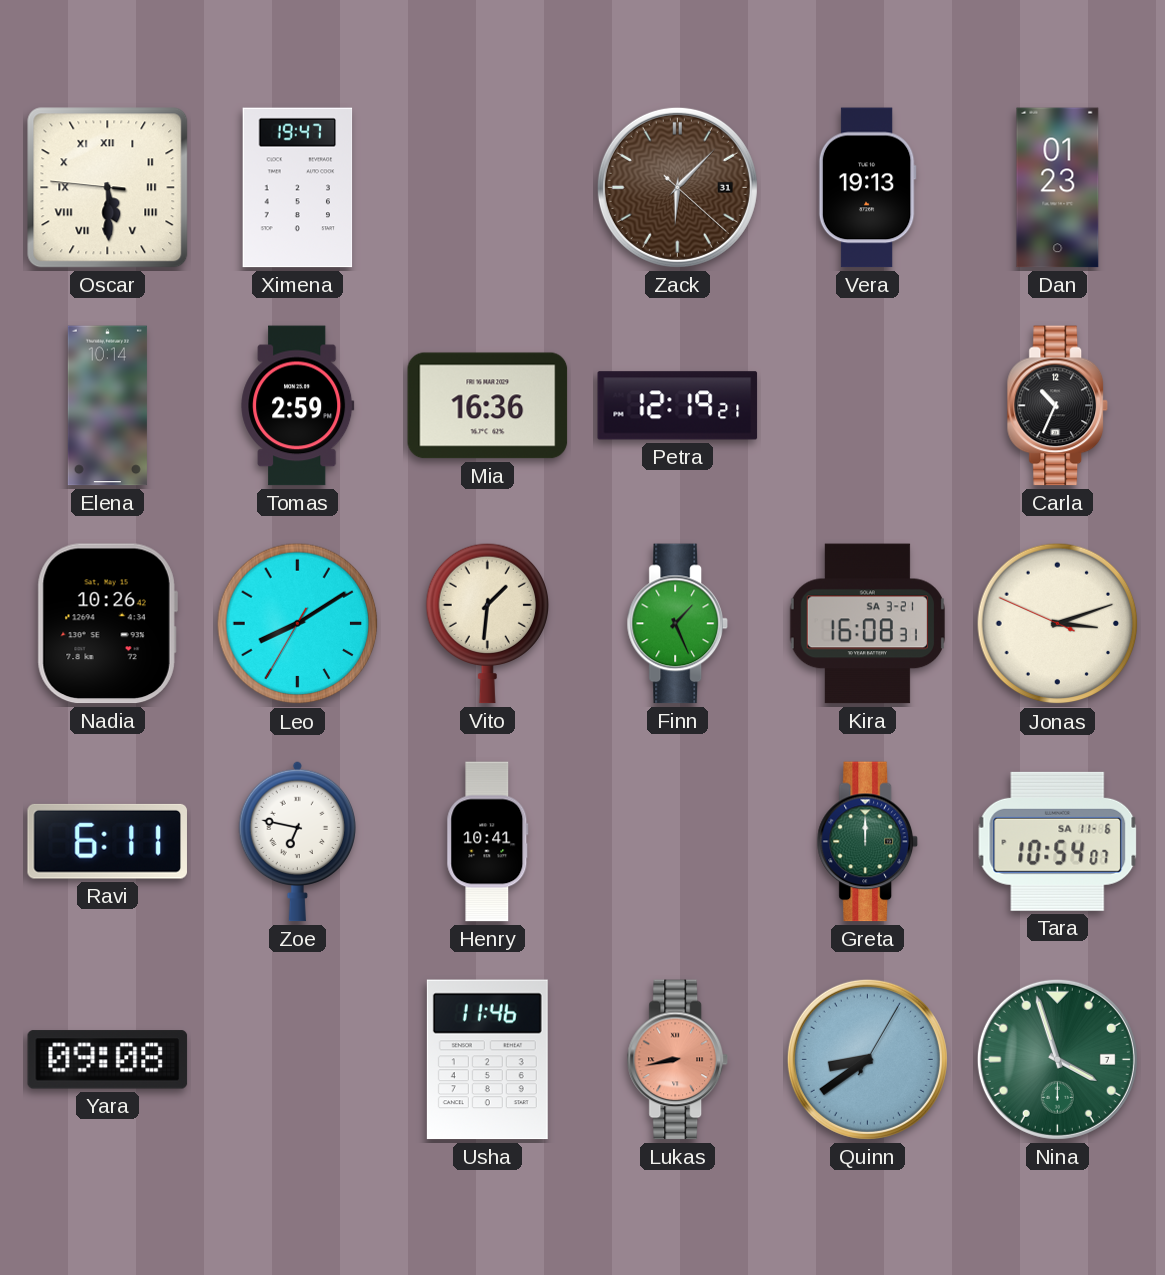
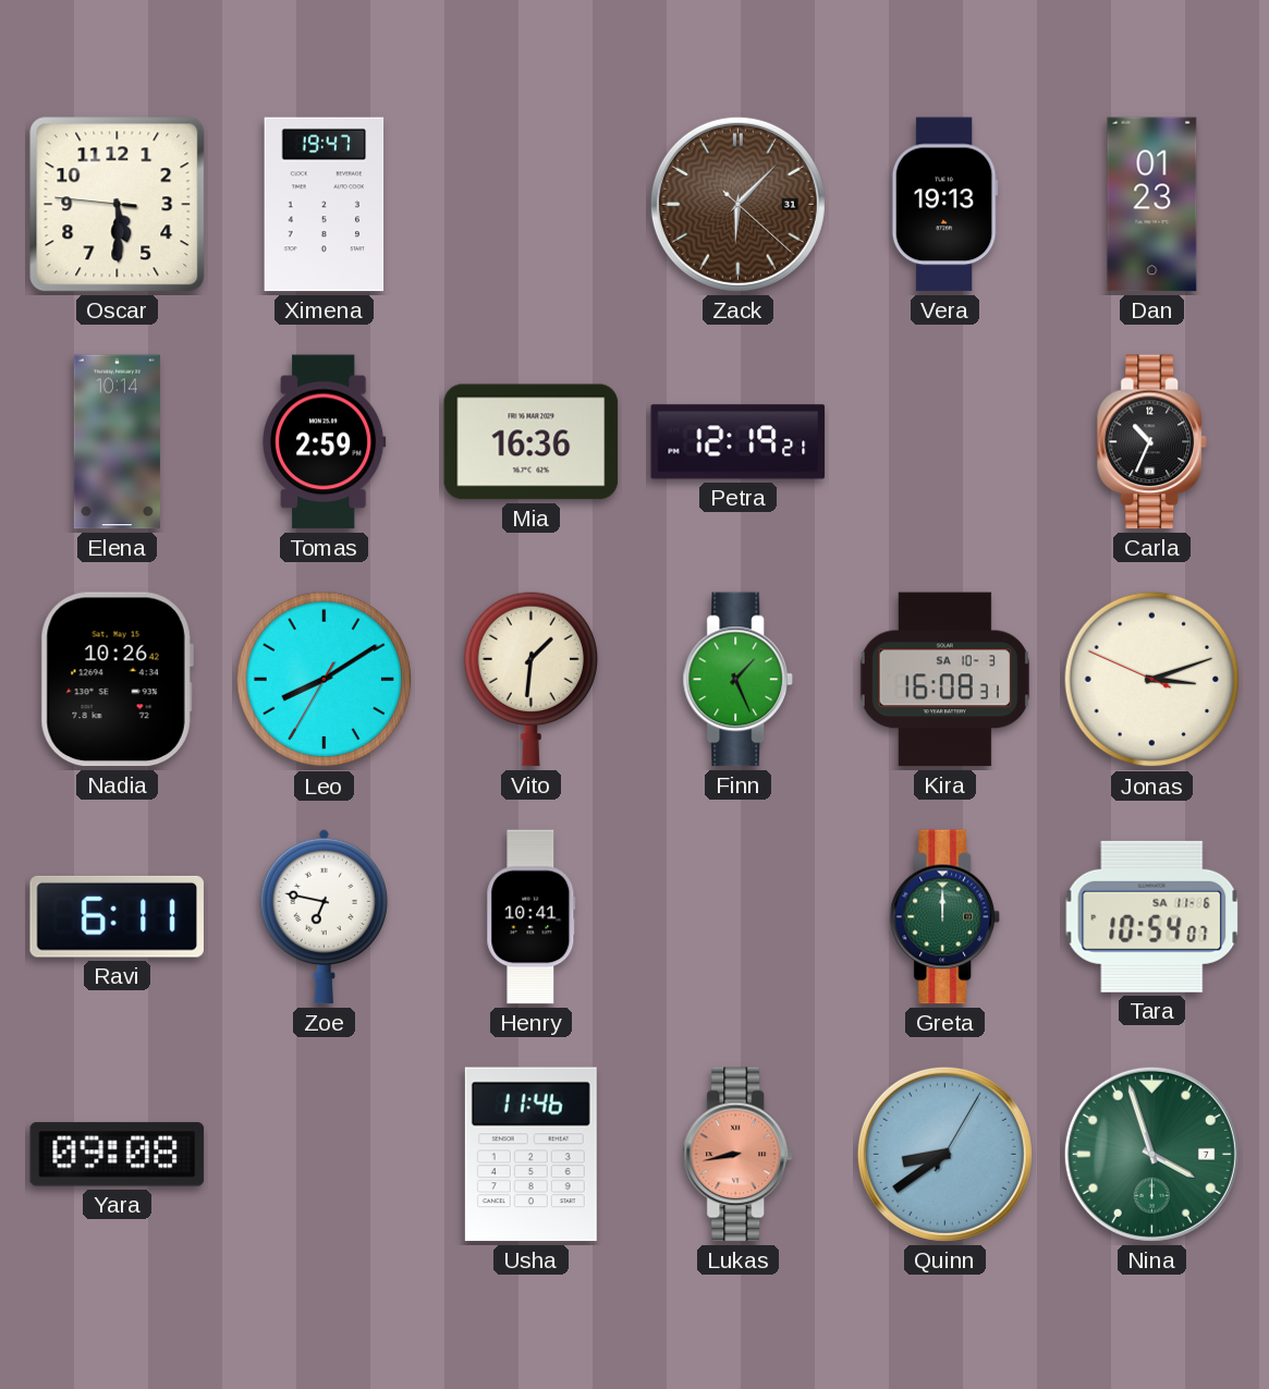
Oscar numerals: Roman -> Arabic (118, 205)
Kira date: SA 3-21 -> SA 10-3 (944, 680)
